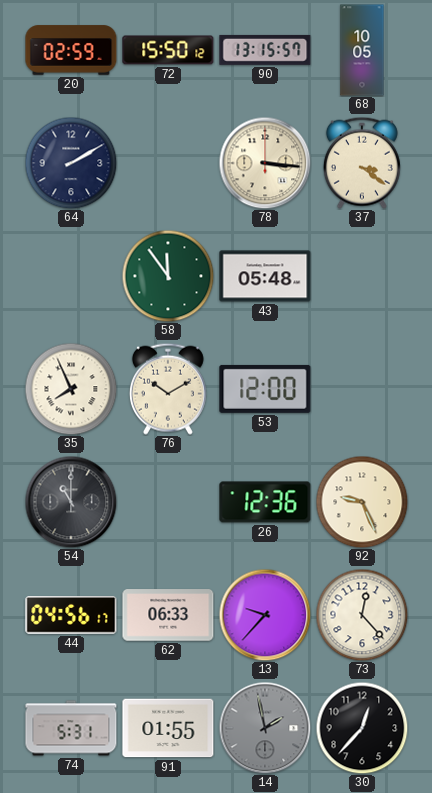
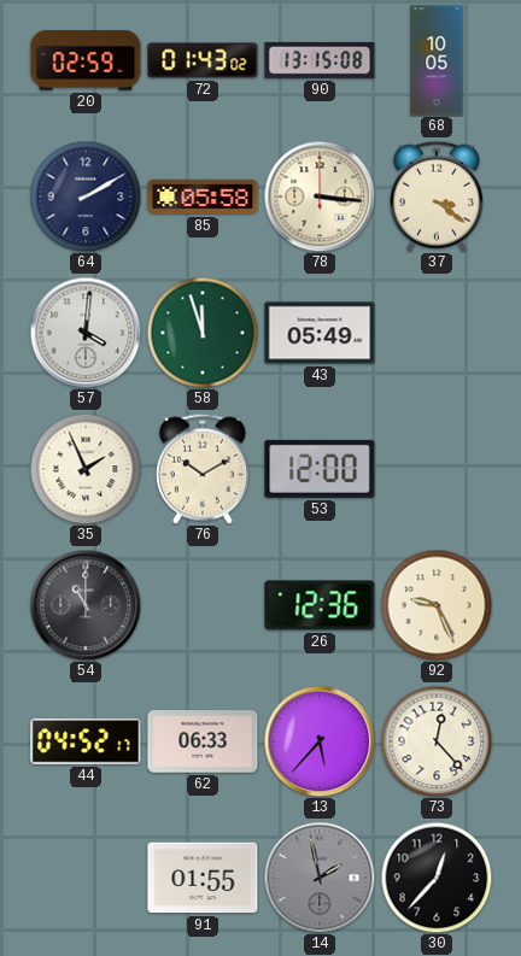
72: 15:50 -> 01:43 (203, 60)
90: 13:15:57 -> 13:15:08 (320, 60)
85: none -> 05:58 (203, 197)
57: none -> 4:01 (86, 333)
58: 11:54 -> 11:57 (203, 333)
43: 05:48 -> 05:49 (320, 333)
35: 7:56 -> 1:56 (86, 469)
44: 04:56 -> 04:52 (86, 741)
13: 9:37 -> 5:37 (320, 741)
74: 5:31 -> none (71, 728)
